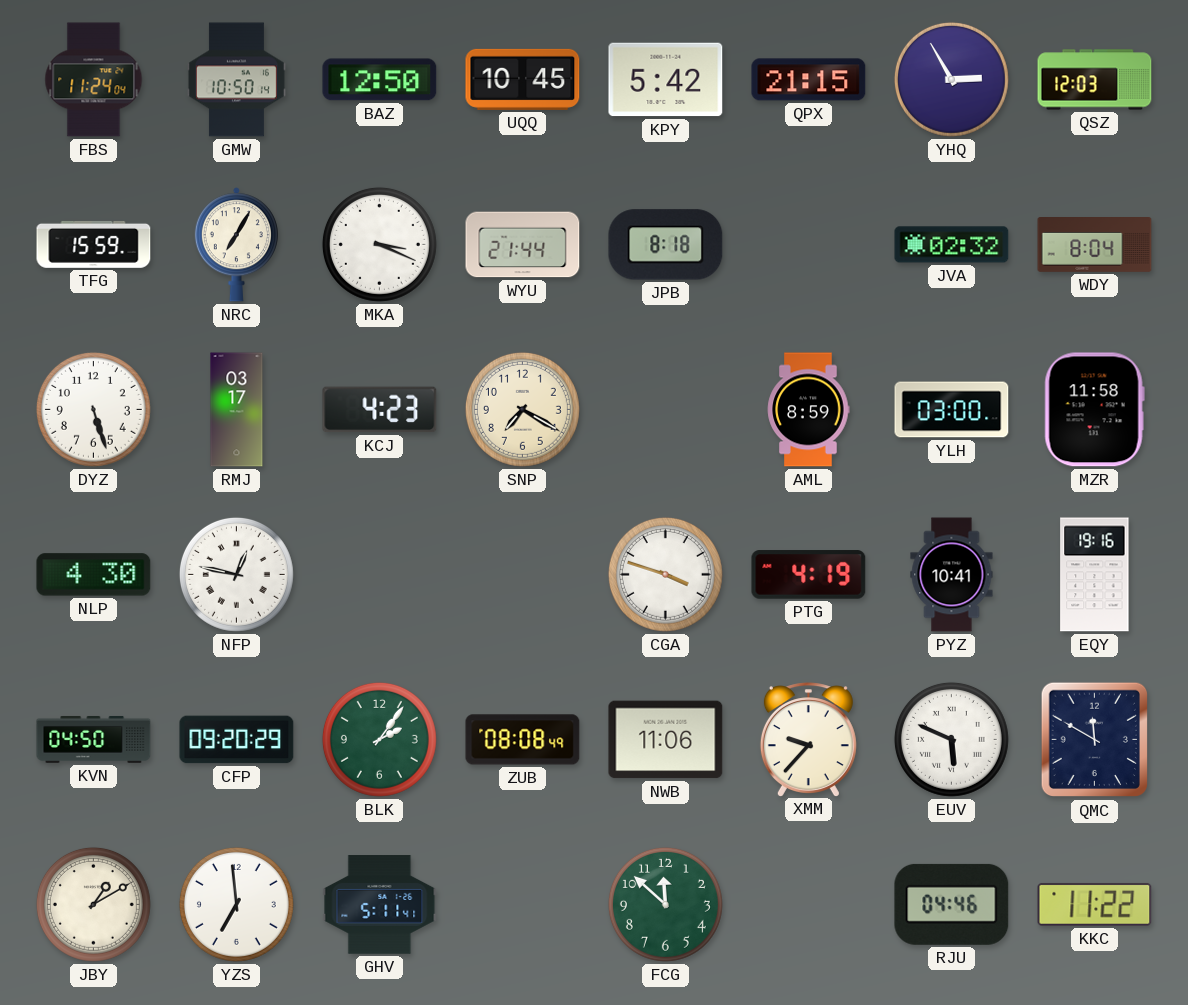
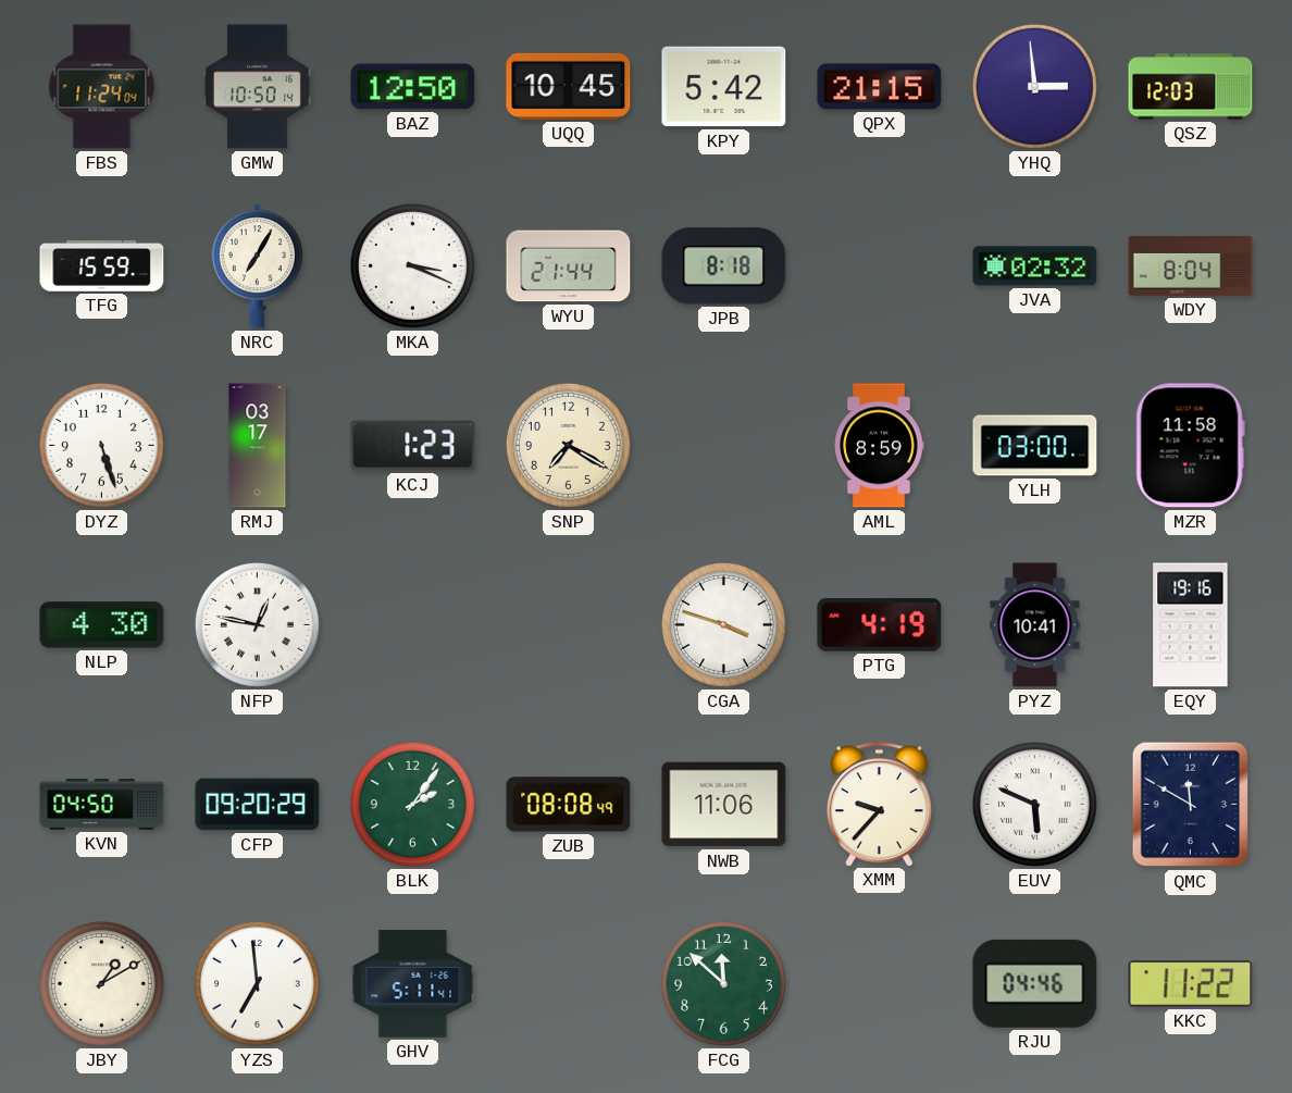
YHQ: 2:55 -> 2:59 (1034, 86)
KCJ: 4:23 -> 1:23 (413, 446)
